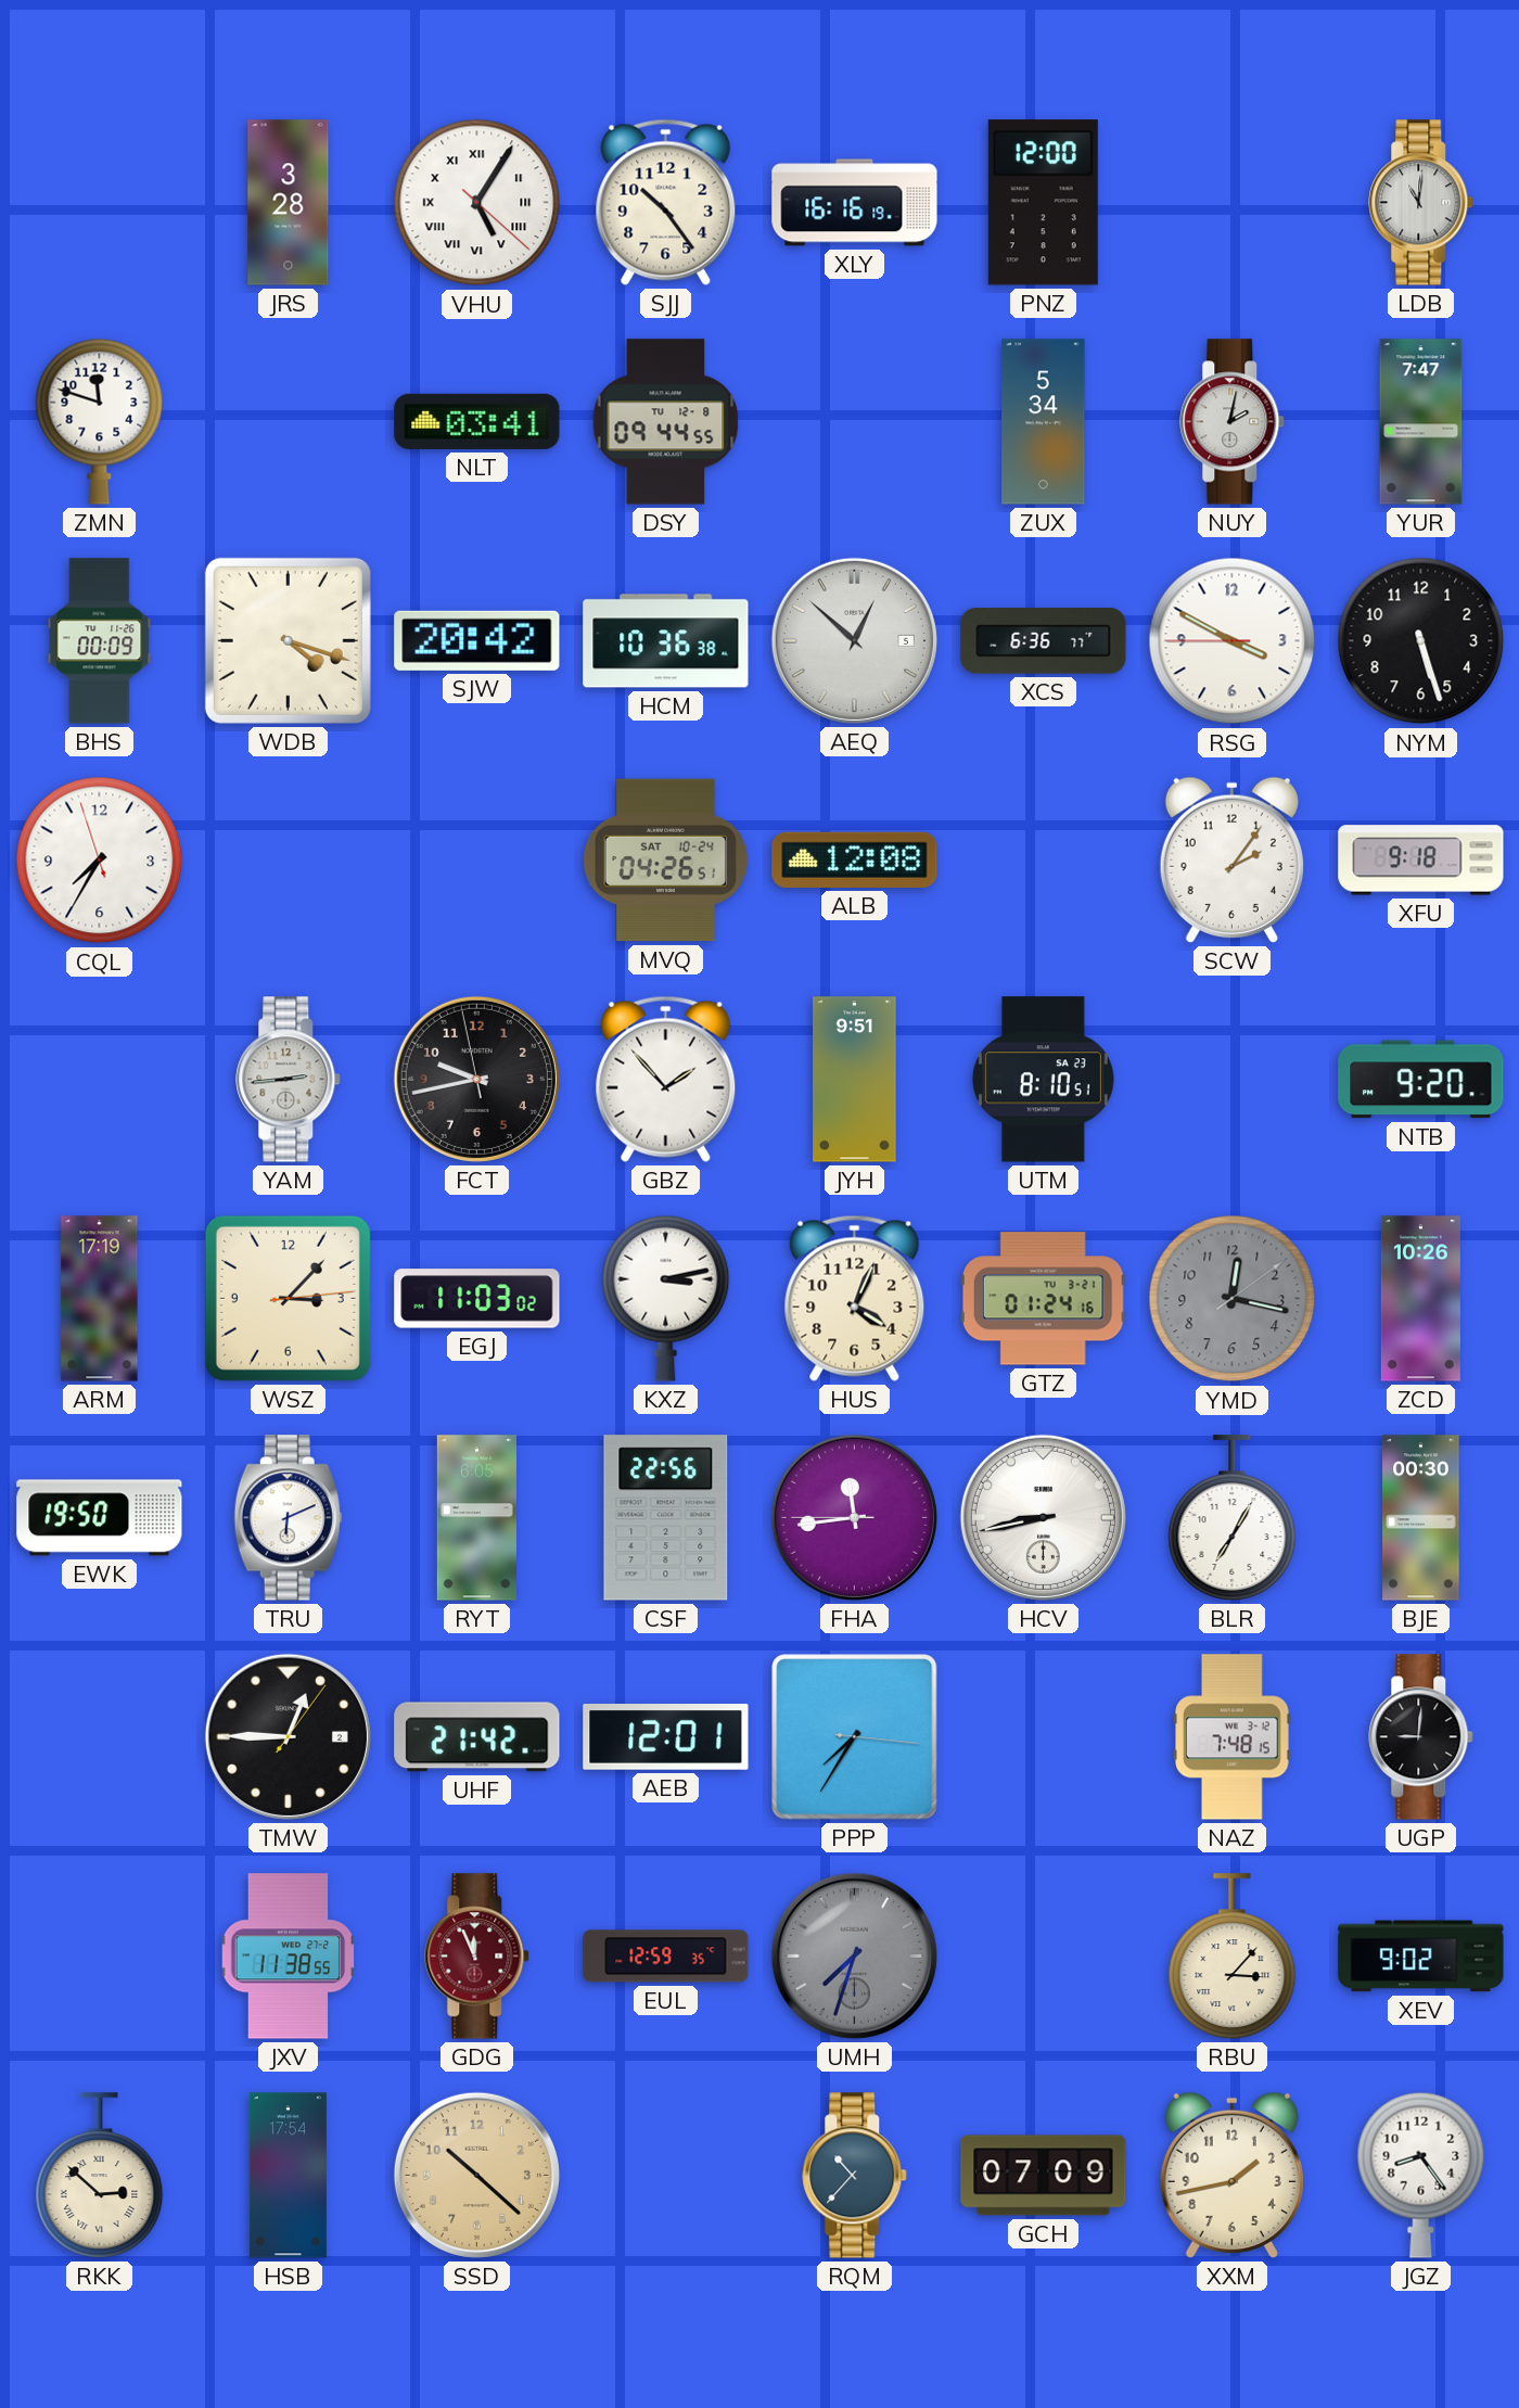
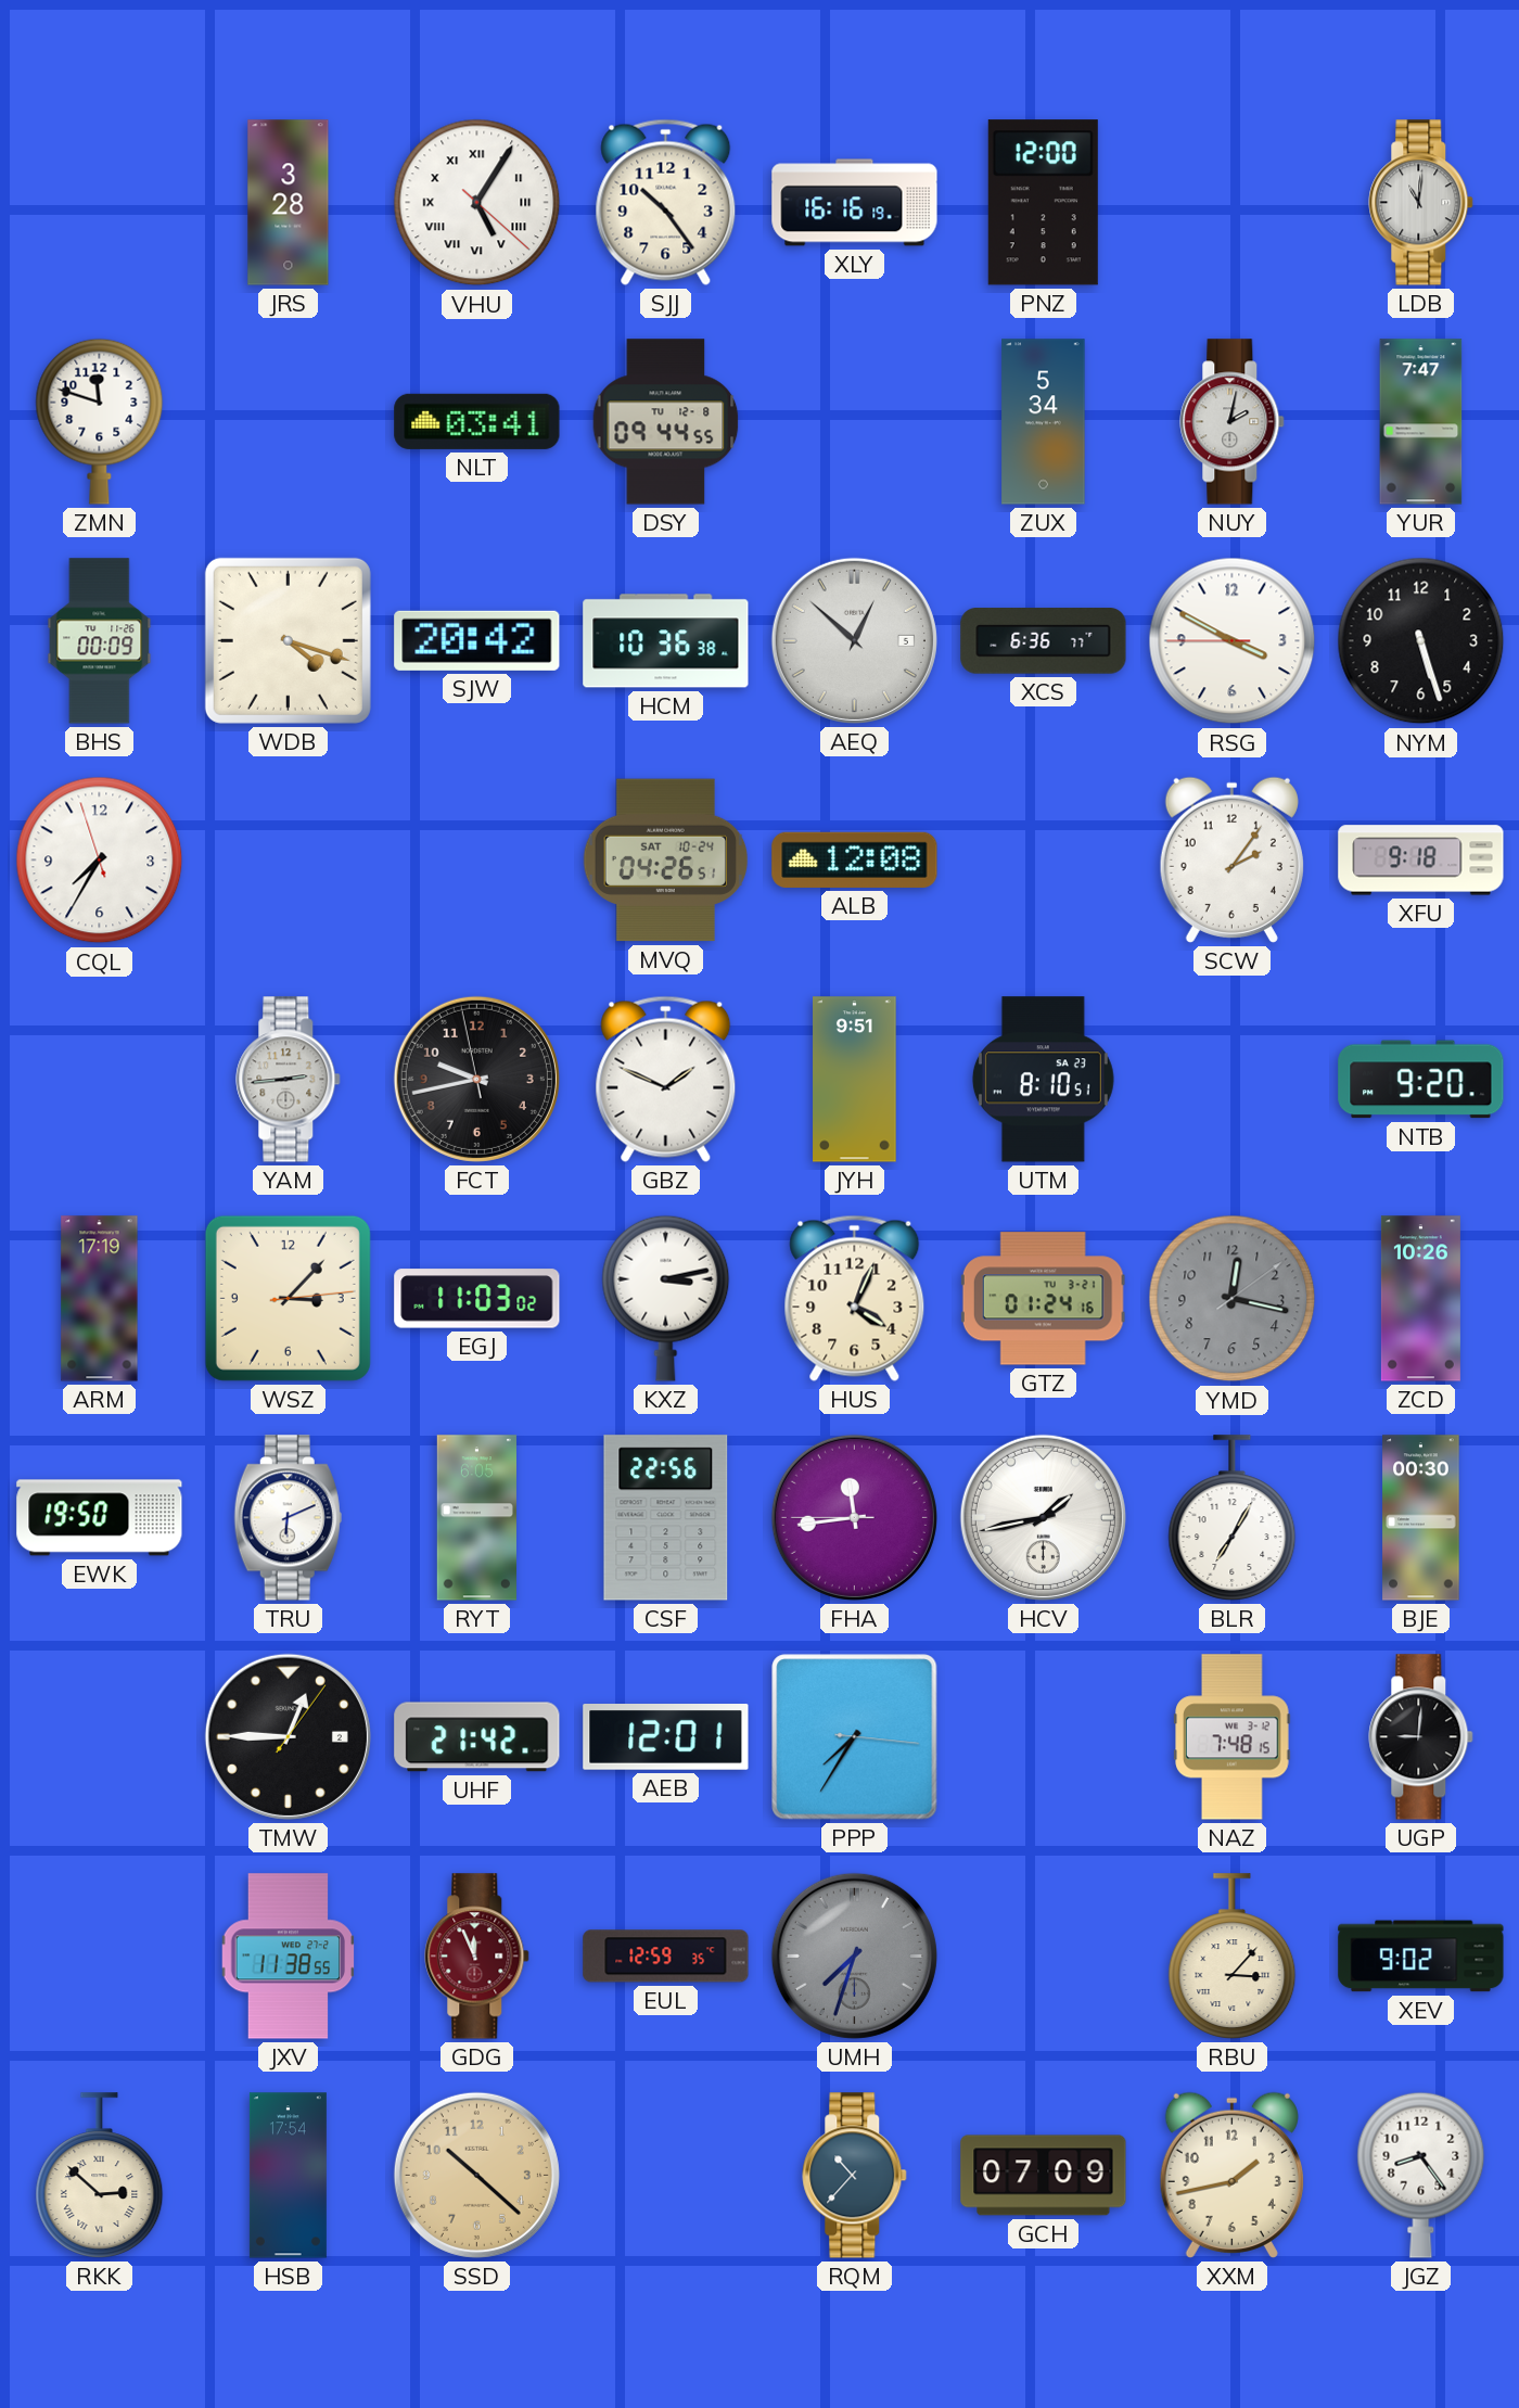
GBZ: 1:53 -> 1:49 (666, 1079)
HCV: 8:43 -> 1:43 (1043, 1517)
